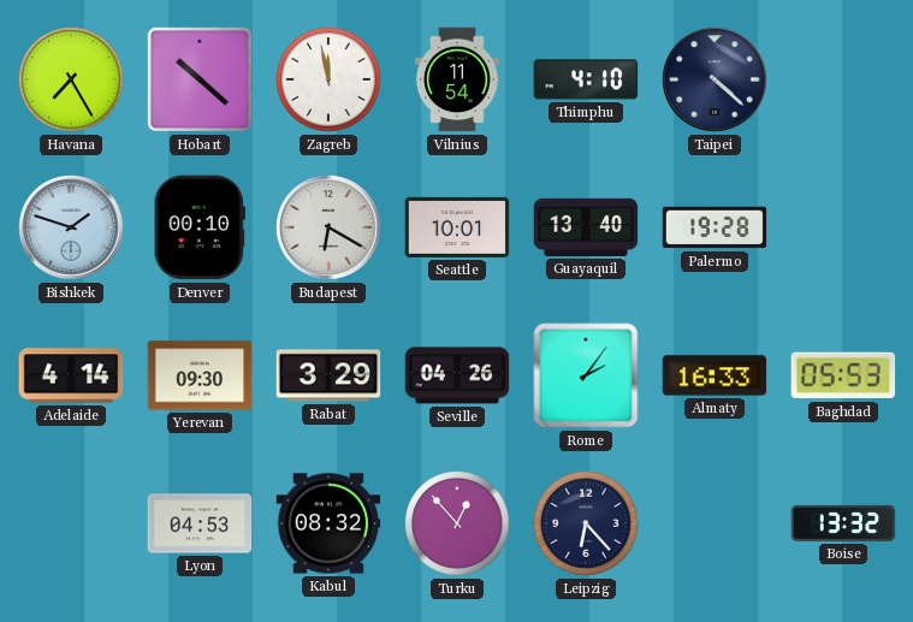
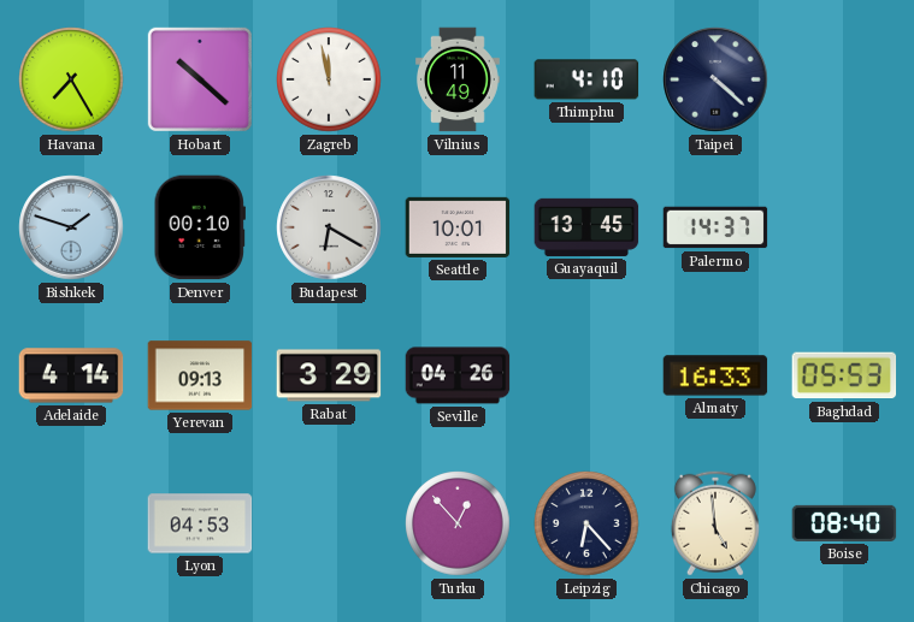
Vilnius: 11:54 -> 11:49 (458, 79)
Guayaquil: 13:40 -> 13:45 (586, 227)
Palermo: 19:28 -> 14:37 (715, 227)
Yerevan: 09:30 -> 09:13 (200, 375)
Rome: 2:06 -> none (586, 375)
Kabul: 08:32 -> none (328, 523)
Chicago: none -> 4:59 (715, 523)
Boise: 13:32 -> 08:40 (844, 523)
